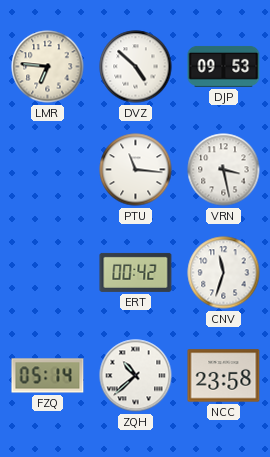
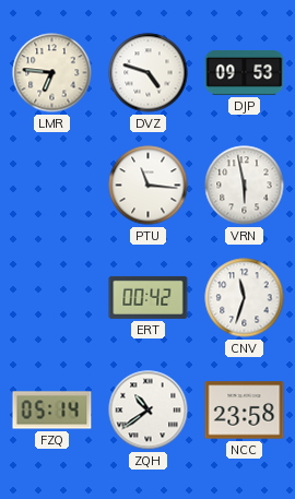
DVZ: 4:52 -> 4:48 (149, 73)
VRN: 3:28 -> 5:58 (245, 186)
ZQH: 10:38 -> 10:39 (149, 411)
